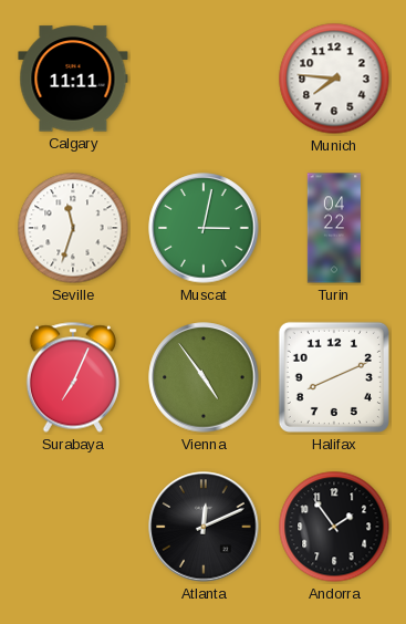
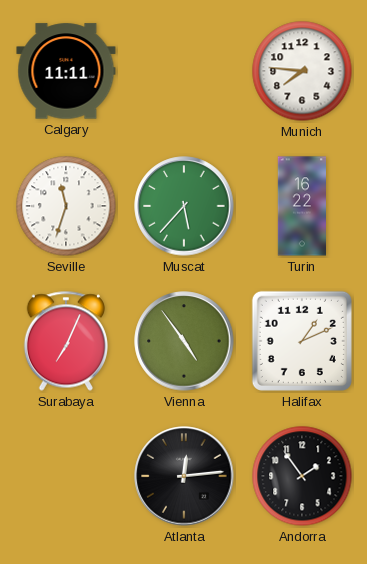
Muscat: 3:02 -> 5:37 (184, 206)
Turin: 04:22 -> 16:22 (301, 206)
Halifax: 8:11 -> 1:11 (302, 341)
Atlanta: 12:11 -> 12:14 (184, 476)
